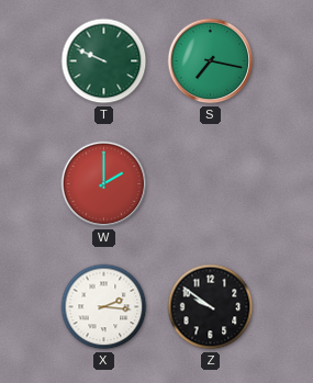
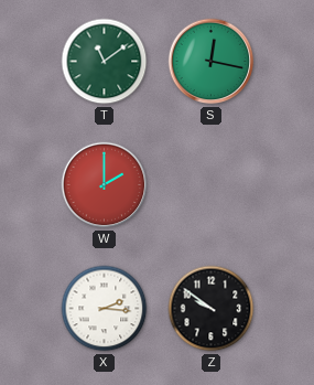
T: 9:49 -> 11:09 (105, 62)
S: 7:17 -> 12:17 (212, 62)
